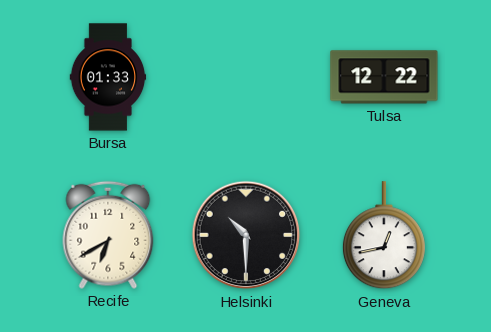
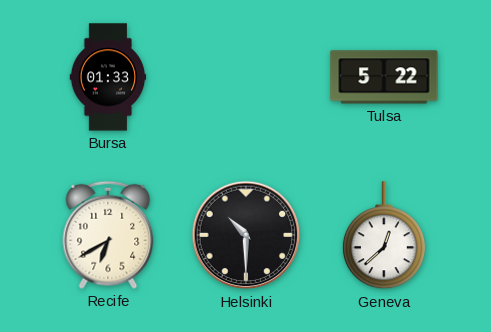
Tulsa: 12:22 -> 5:22 (384, 77)
Geneva: 12:43 -> 12:38 (384, 236)
